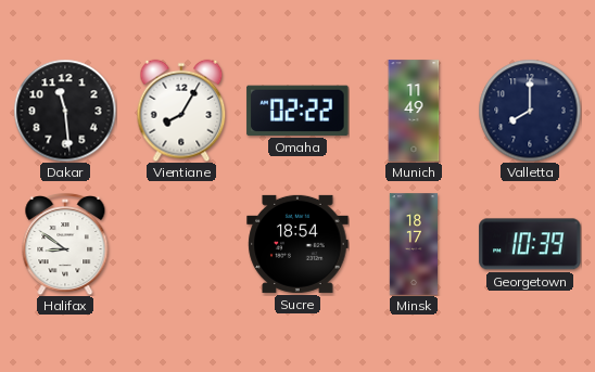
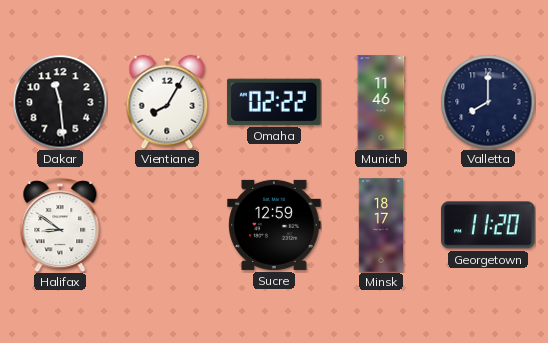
Munich: 11:49 -> 11:46 (381, 102)
Sucre: 18:54 -> 12:59 (274, 225)
Georgetown: 10:39 -> 11:20 (488, 225)
